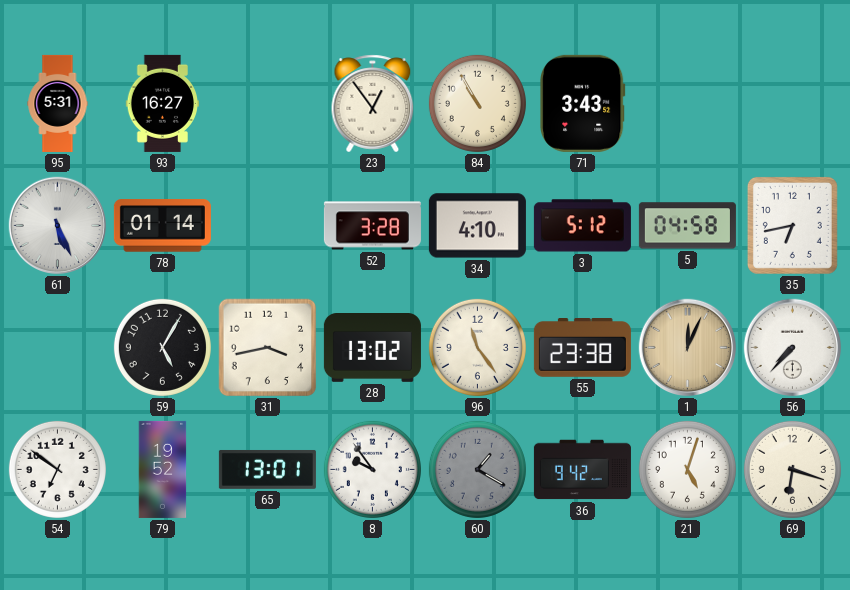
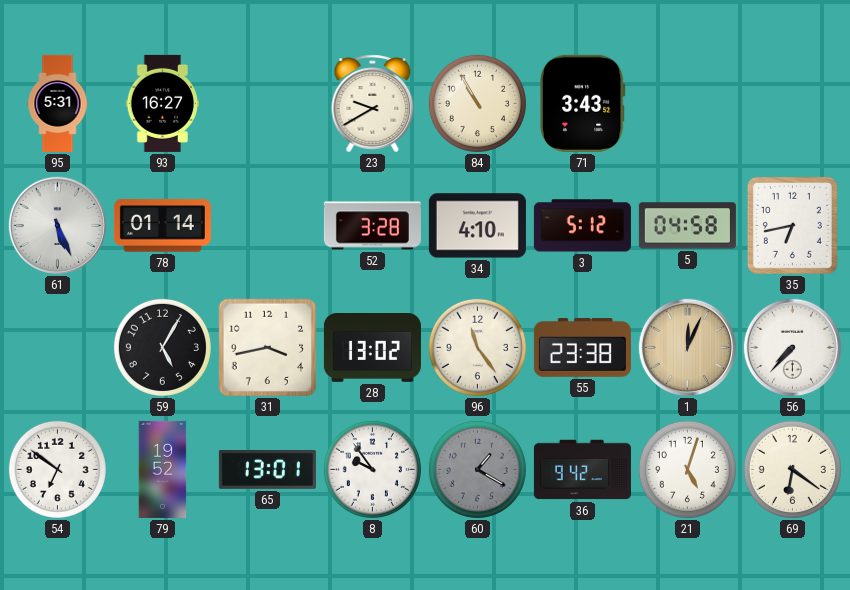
23: 12:54 -> 9:40 (373, 104)
69: 6:18 -> 6:21 (792, 469)
